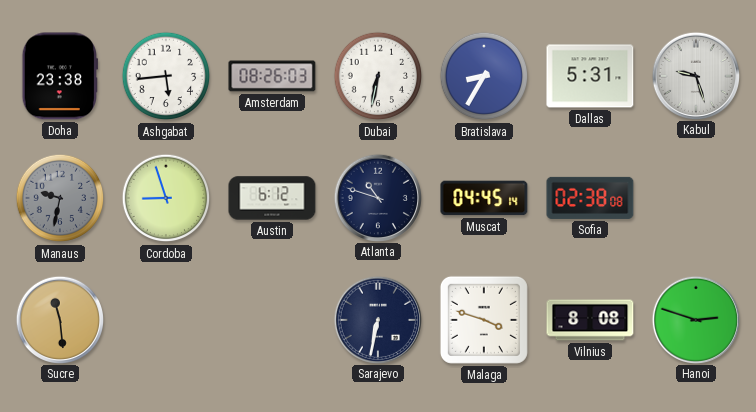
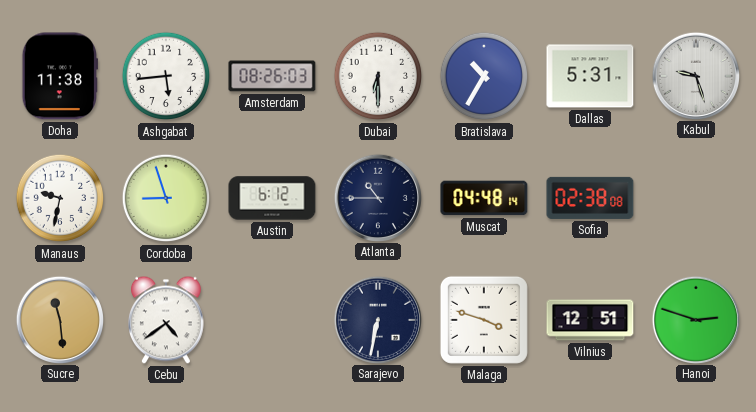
Doha: 23:38 -> 11:38 (60, 76)
Dubai: 6:32 -> 6:30 (378, 76)
Bratislava: 8:35 -> 10:35 (484, 76)
Manaus dial: grey -> white (60, 198)
Atlanta: 10:48 -> 10:45 (377, 197)
Muscat: 04:45 -> 04:48 (484, 198)
Cebu: none -> 4:39 (167, 320)
Vilnius: 8:08 -> 12:51 (590, 320)
